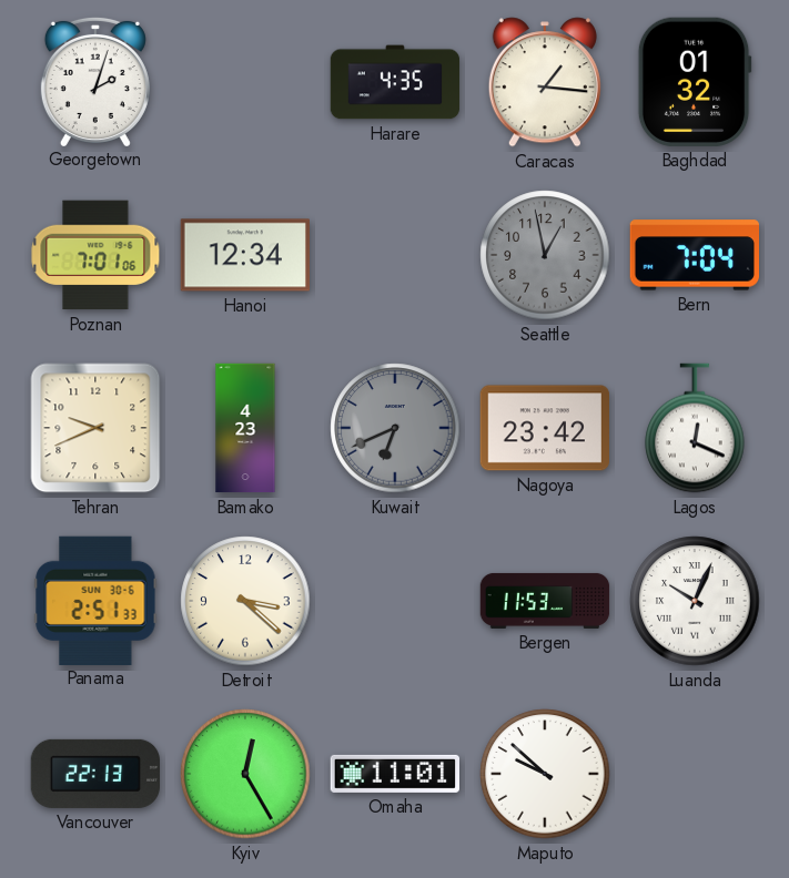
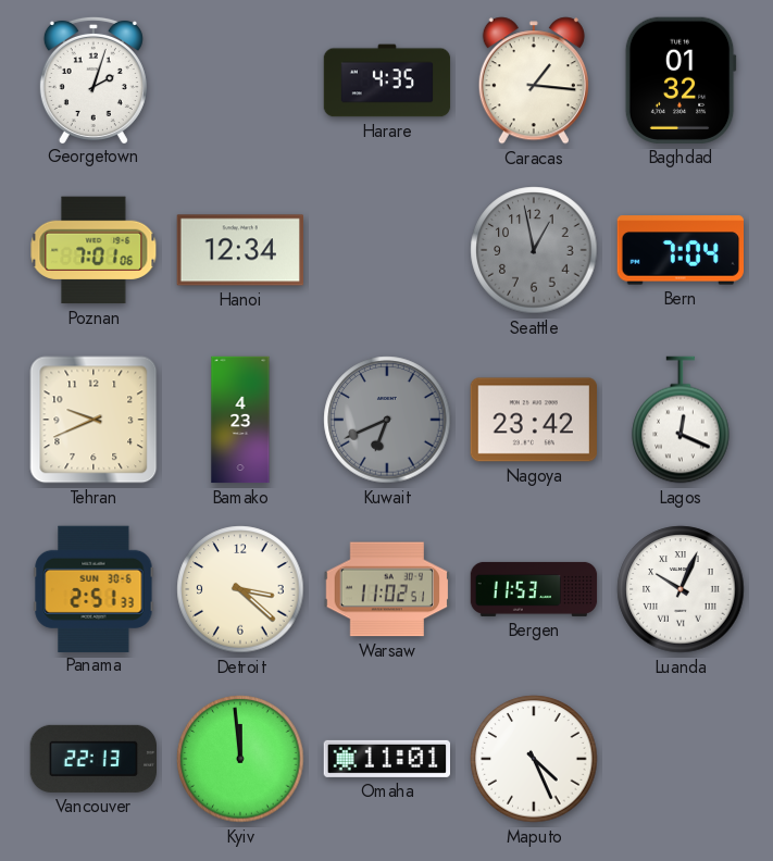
Warsaw: none -> 11:02 (386, 589)
Kyiv: 12:25 -> 11:59 (240, 759)
Maputo: 9:52 -> 4:26 (534, 759)
